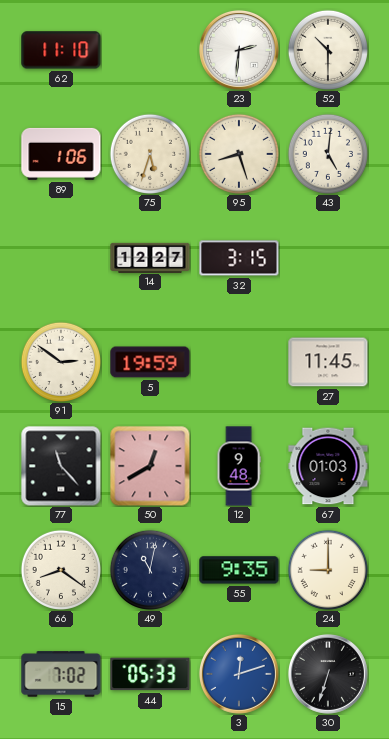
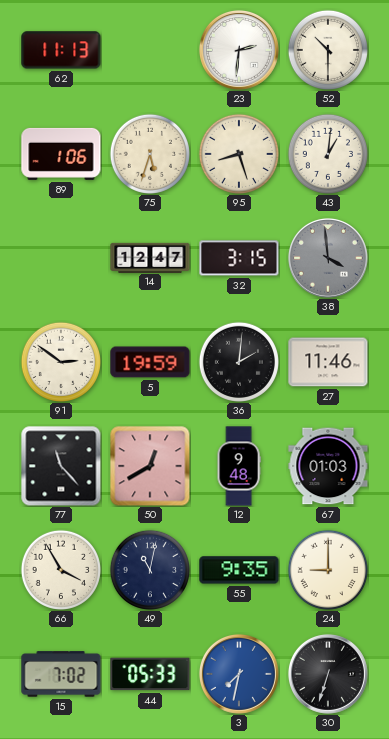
62: 11:10 -> 11:13 (61, 50)
43: 5:01 -> 1:01 (328, 154)
14: 12:27 -> 12:47 (150, 257)
38: none -> 3:59 (328, 258)
36: none -> 2:01 (239, 362)
27: 11:45 -> 11:46 (328, 362)
66: 8:21 -> 3:55 (61, 570)
3: 12:12 -> 7:32 (239, 674)
